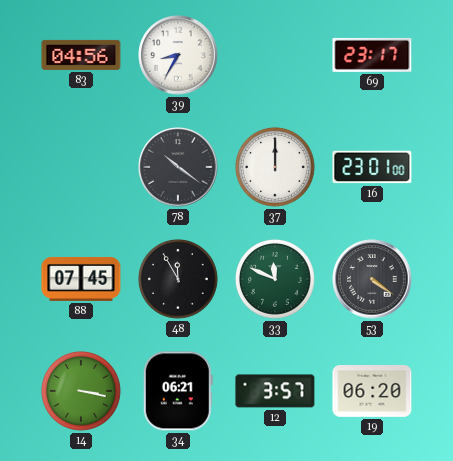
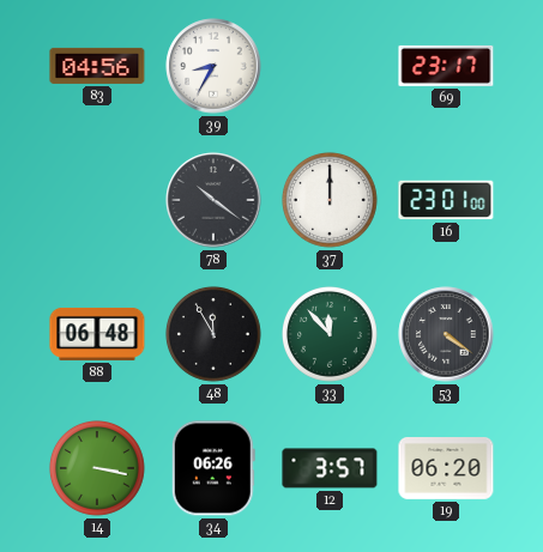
88: 07:45 -> 06:48 (97, 334)
33: 11:49 -> 11:53 (331, 335)
34: 06:21 -> 06:26 (213, 468)
